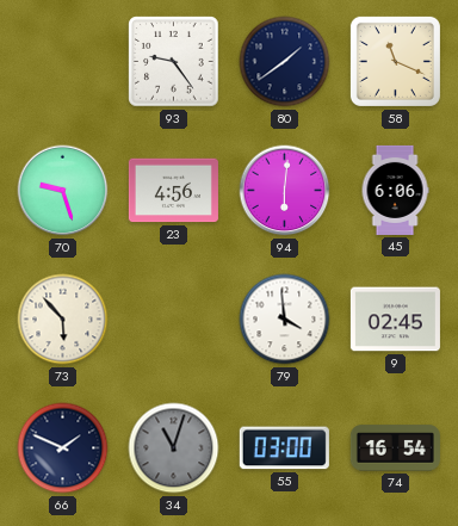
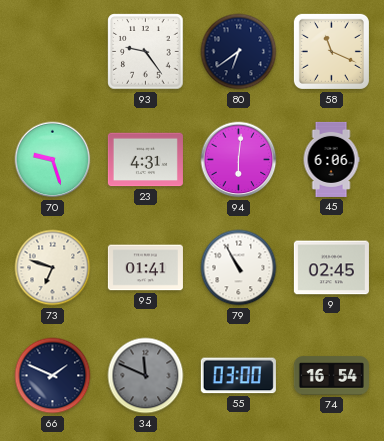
80: 1:39 -> 6:39 (239, 52)
23: 4:56 -> 4:31 (145, 160)
73: 5:53 -> 6:48 (53, 268)
95: none -> 01:41 (145, 268)
79: 3:59 -> 10:55 (239, 268)
34: 11:03 -> 11:49 (146, 376)
